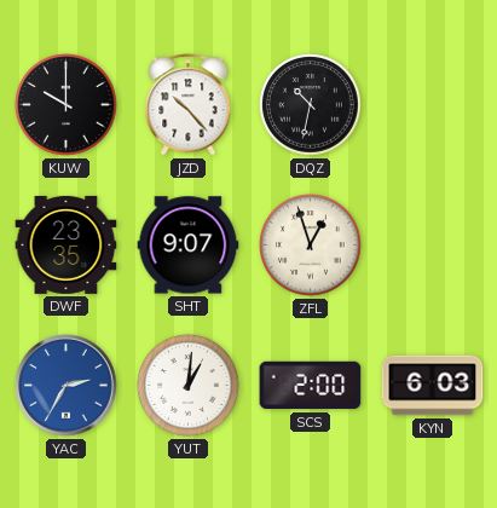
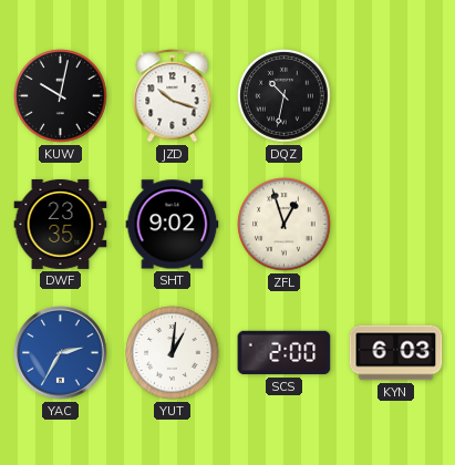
KUW: 10:00 -> 10:02 (61, 96)
JZD: 10:23 -> 10:18 (173, 96)
SHT: 9:07 -> 9:02 (173, 225)
